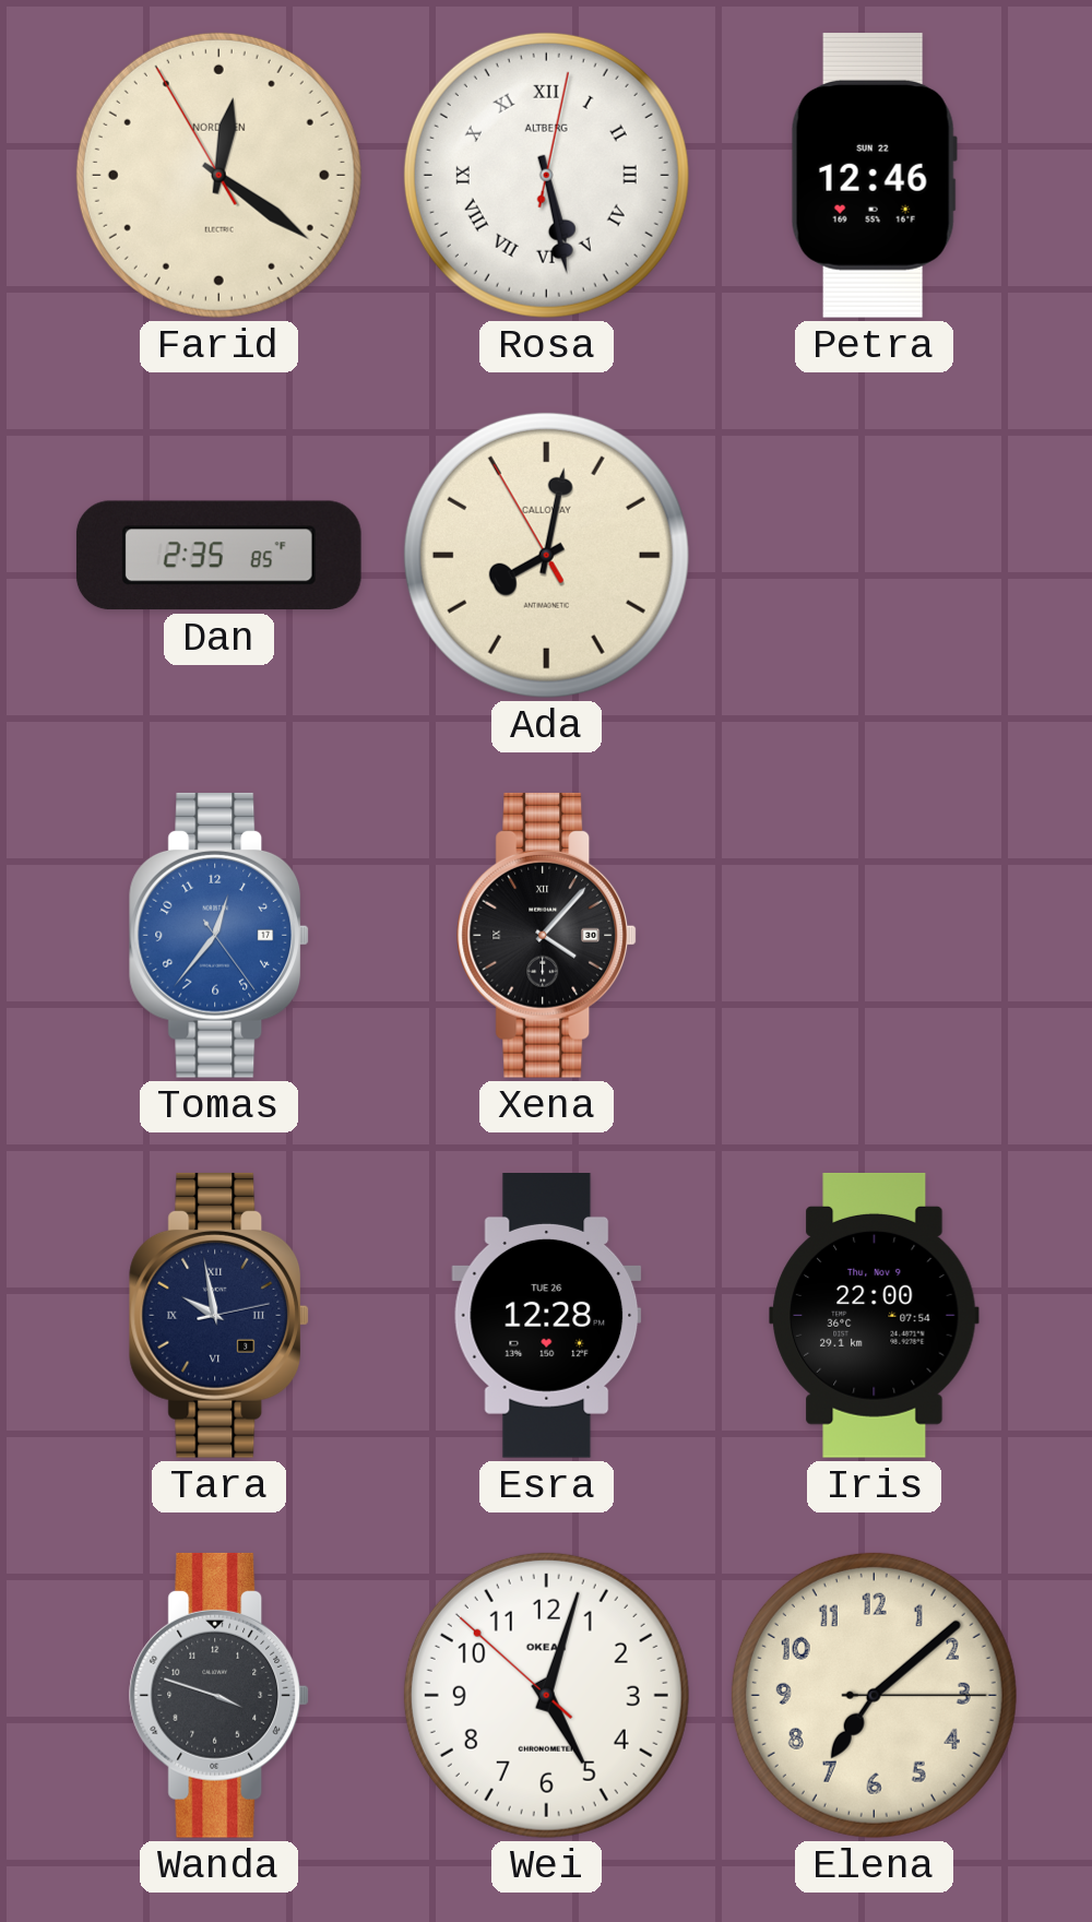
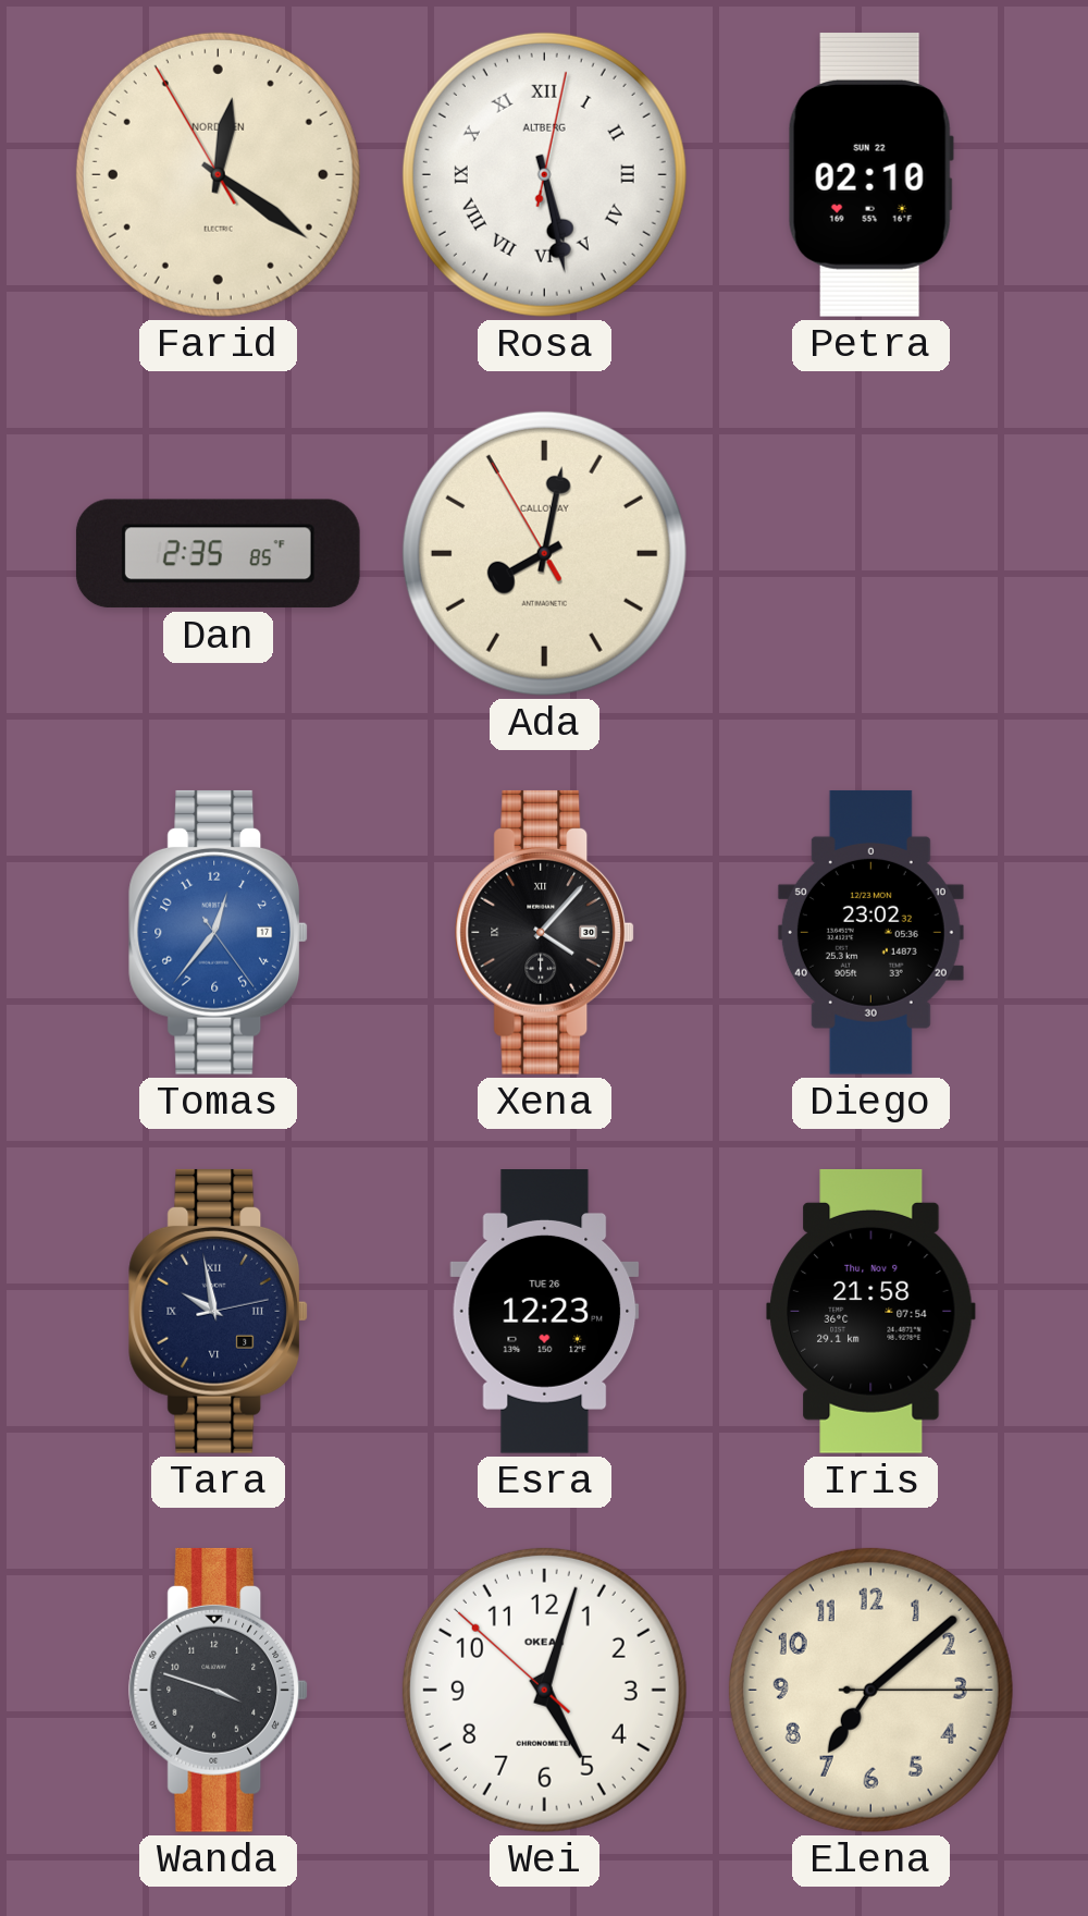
Petra: 12:46 -> 02:10 (870, 174)
Diego: none -> 23:02 (870, 932)
Esra: 12:28 -> 12:23 (545, 1312)
Iris: 22:00 -> 21:58 (871, 1311)
